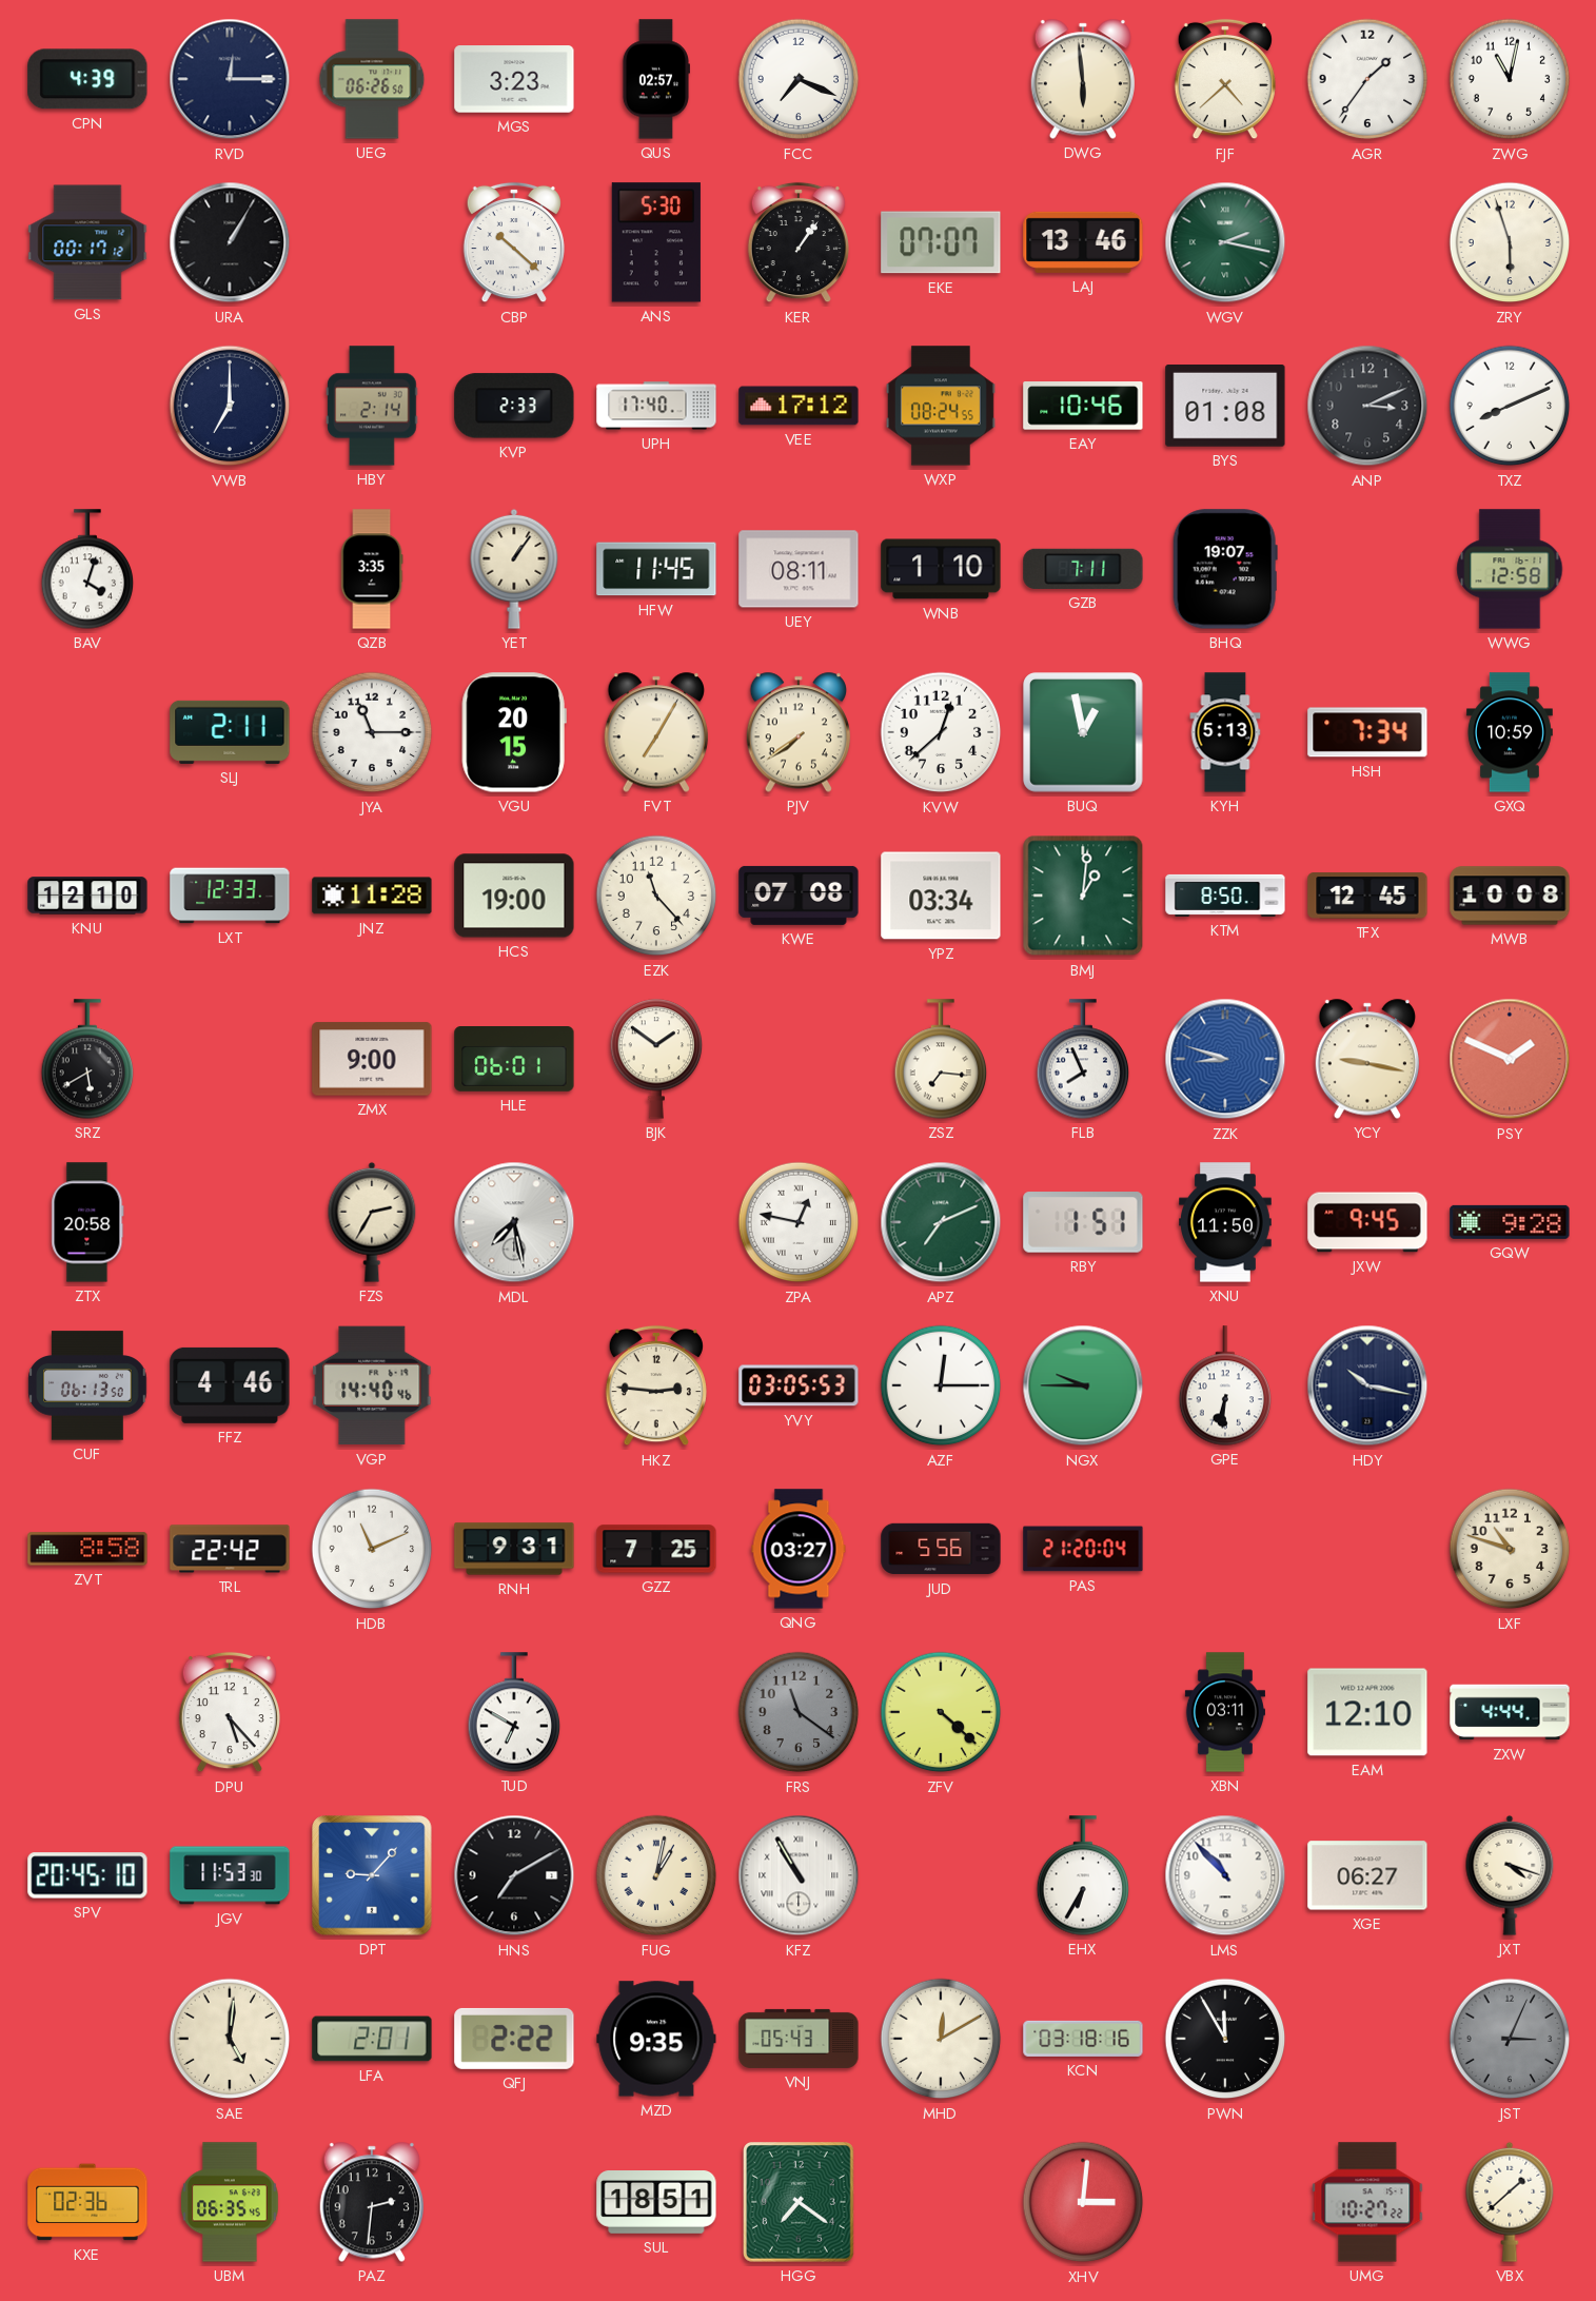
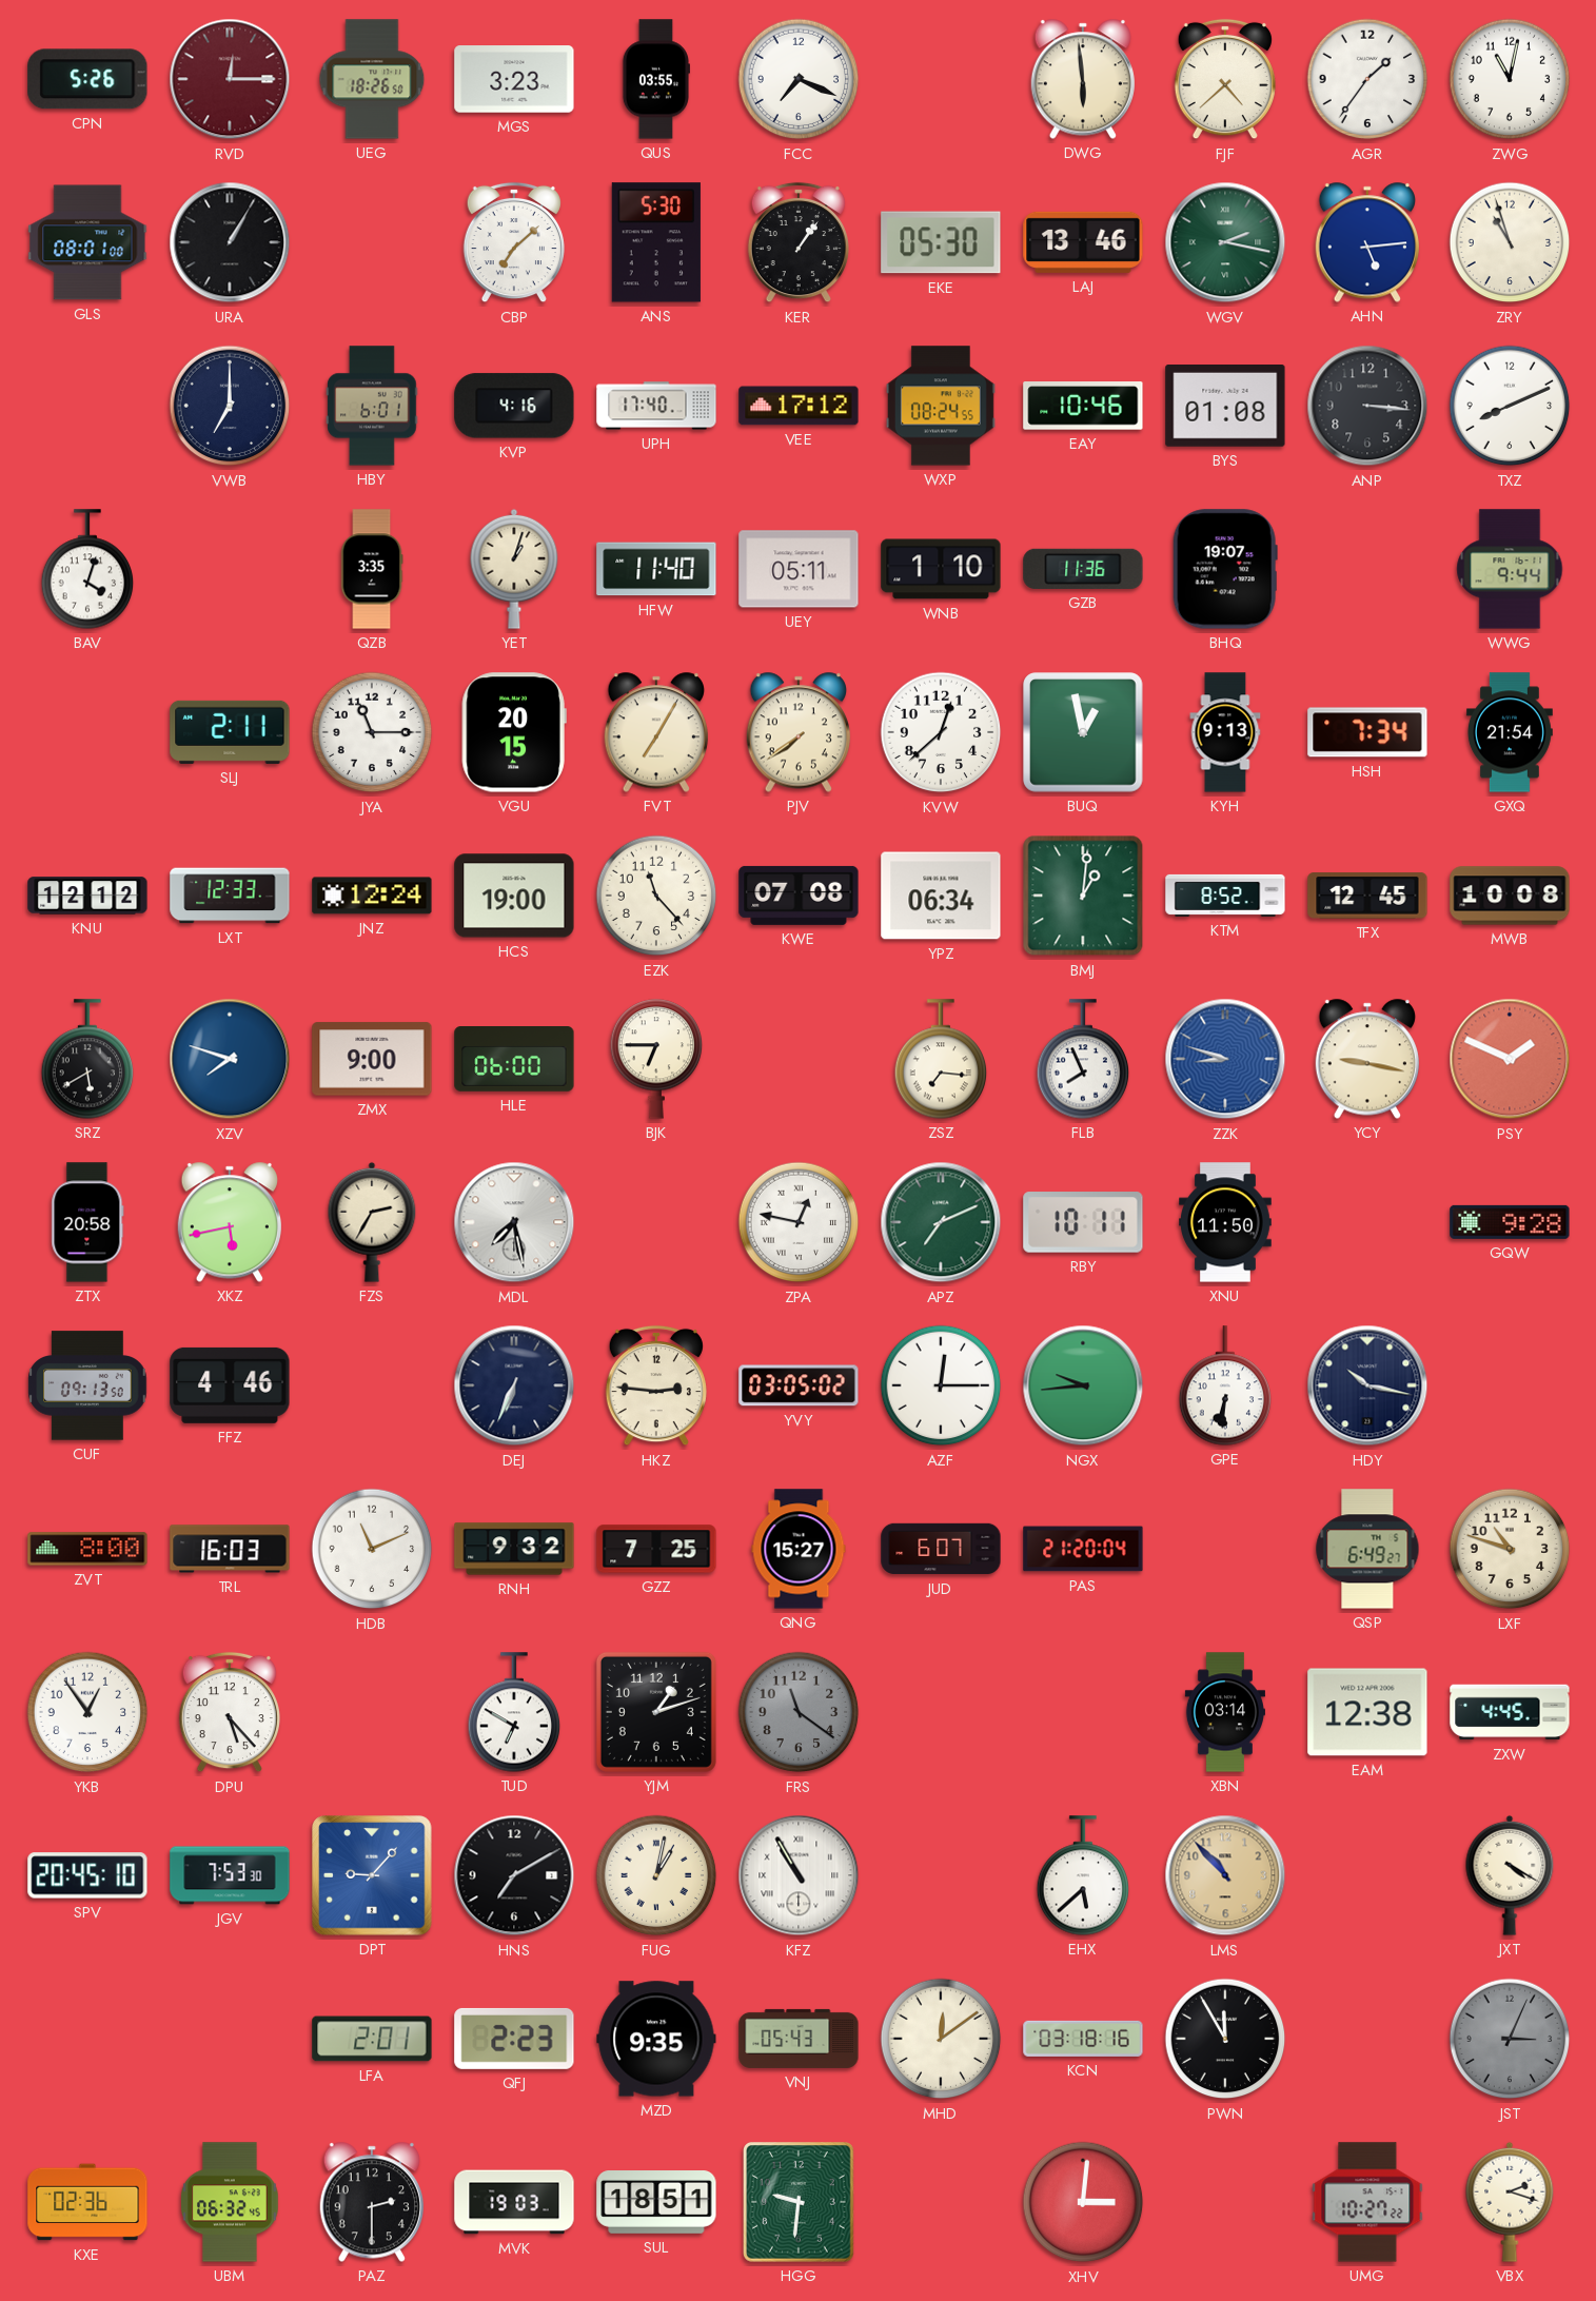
CPN: 4:39 -> 5:26 (87, 79)
RVD dial: navy -> burgundy (230, 79)
UEG: 06:26 -> 18:26 (372, 79)
QUS: 02:57 -> 03:55 (655, 79)
GLS: 00:17 -> 08:01 (87, 242)
CBP: 10:22 -> 7:08 (514, 242)
EKE: 07:07 -> 05:30 (941, 242)
AHN: none -> 5:14 (1366, 242)
ZRY: 5:57 -> 10:57 (1510, 242)
HBY: 2:14 -> 6:01 (372, 406)
KVP: 2:33 -> 4:16 (514, 406)
ANP: 3:11 -> 3:16 (1367, 406)
YET: 1:06 -> 1:03 (514, 569)
HFW: 11:45 -> 11:40 (656, 569)
UEY: 08:11 -> 05:11 (799, 569)
GZB: 7:11 -> 11:36 (1083, 569)
WWG: 12:58 -> 9:44 (1510, 569)
KYH: 5:13 -> 9:13 (1225, 732)
GXQ: 10:59 -> 21:54 (1510, 732)
KNU: 12:10 -> 12:12 (87, 896)
JNZ: 11:28 -> 12:24 (372, 896)
YPZ: 03:34 -> 06:34 (941, 896)
KTM: 8:50 -> 8:52 (1225, 896)
XZV: none -> 7:48 (230, 1059)
HLE: 06:01 -> 06:00 (514, 1060)
BJK: 1:51 -> 6:45 (656, 1059)
XKZ: none -> 5:43 (229, 1222)
RBY: 1:51 -> 10:11 (1083, 1222)
JXW: 9:45 -> none (1367, 1222)
CUF: 06:13 -> 09:13 (87, 1385)
VGP: 14:40 -> none (372, 1385)
DEJ: none -> 6:34 (514, 1385)
YVY: 03:05:53 -> 03:05:02 (799, 1385)
NGX: 9:45 -> 9:44 (1083, 1385)
ZVT: 8:58 -> 8:00 (87, 1549)
TRL: 22:42 -> 16:03 (230, 1549)
RNH: 9:31 -> 9:32 (514, 1549)
QNG: 03:27 -> 15:27 (799, 1549)
JUD: 5:56 -> 6:07 (941, 1549)
QSP: none -> 6:49 (1367, 1549)
YKB: none -> 12:54 (87, 1712)
YJM: none -> 1:12 (656, 1712)
ZFV: 4:22 -> none (941, 1712)
XBN: 03:11 -> 03:14 (1225, 1712)
EAM: 12:10 -> 12:38 (1367, 1712)
ZXW: 4:44 -> 4:45 (1510, 1712)
JGV: 11:53 -> 7:53 (230, 1875)
EHX: 6:35 -> 5:38 (1083, 1875)
LMS dial: white -> champagne (1225, 1875)
XGE: 06:27 -> none (1367, 1875)
JXT: 4:18 -> 4:20 (1510, 1875)
SAE: 5:01 -> none (230, 2039)
QFJ: 2:22 -> 2:23 (514, 2039)
MHD: 12:10 -> 12:09 (941, 2039)
UBM: 06:35 -> 06:32 (231, 2202)
PAZ: 2:31 -> 2:30 (371, 2202)
MVK: none -> 19:03 (514, 2202)
HGG: 7:21 -> 9:31 (800, 2203)
VBX: 1:38 -> 2:18 (1510, 2202)
